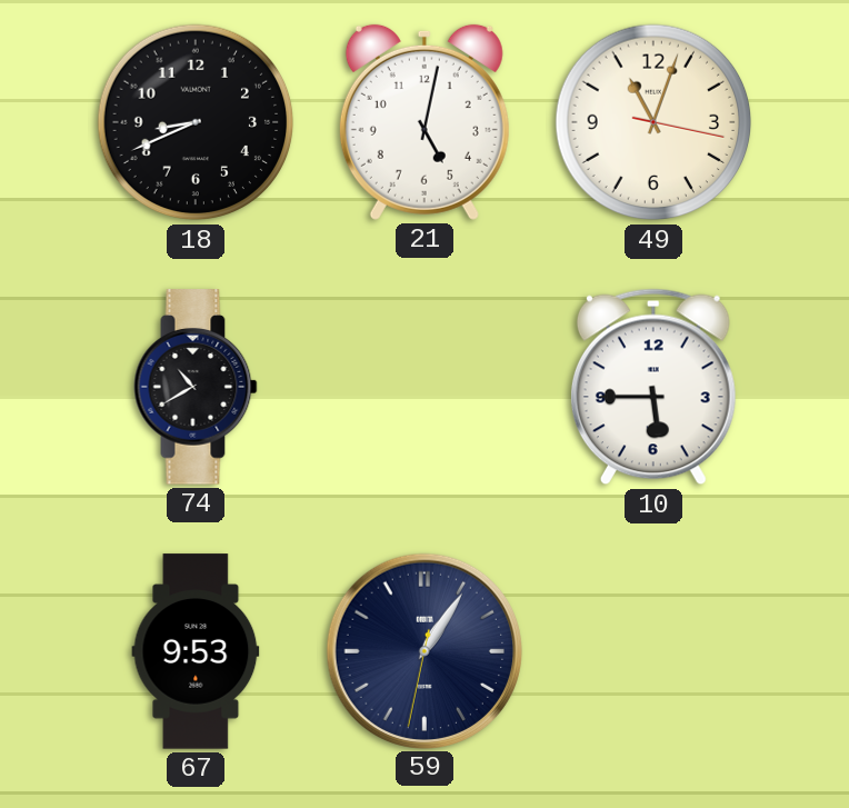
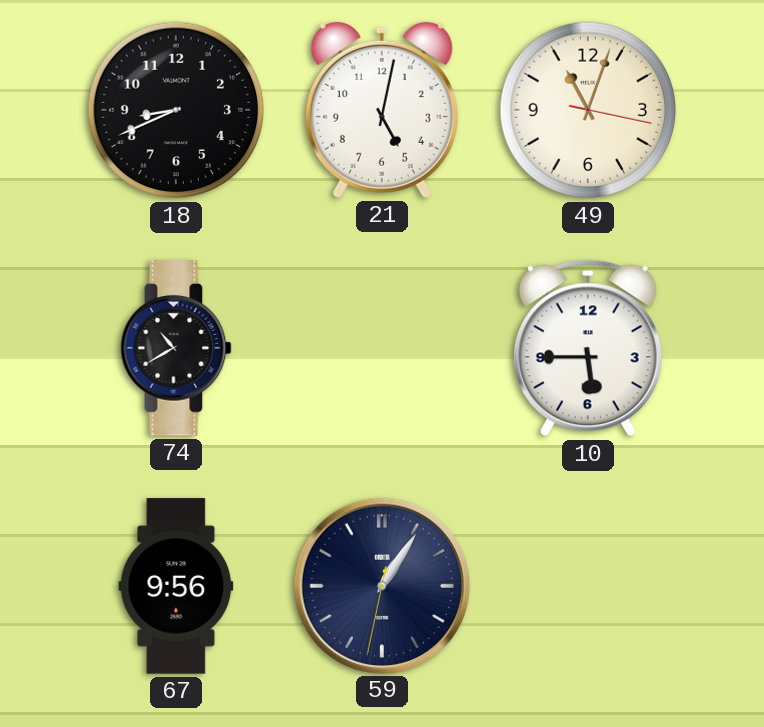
67: 9:53 -> 9:56 (176, 586)
